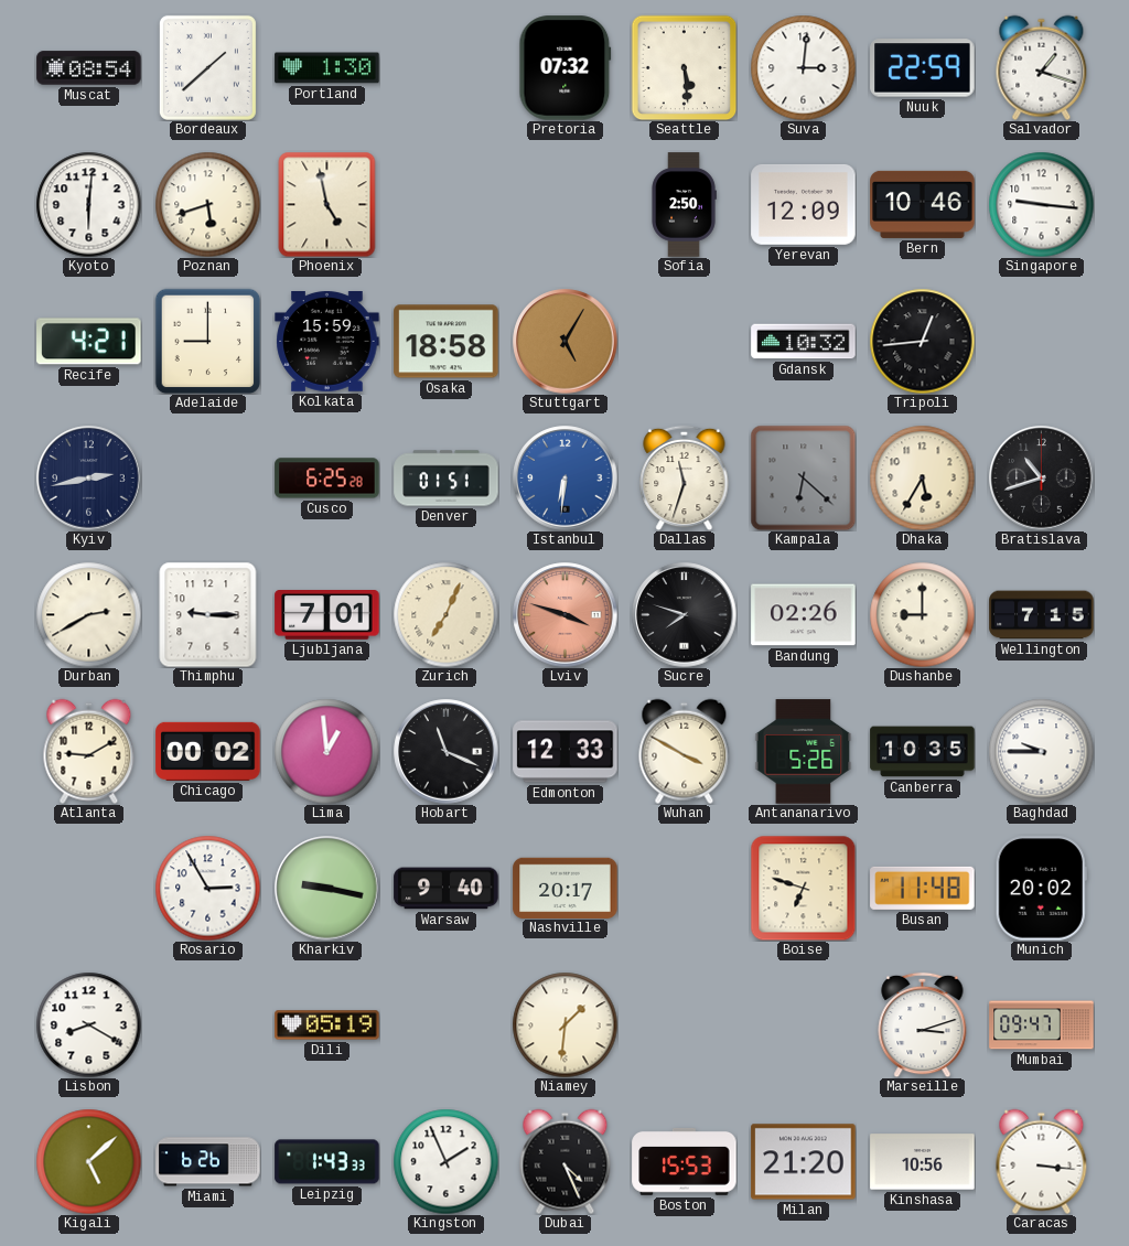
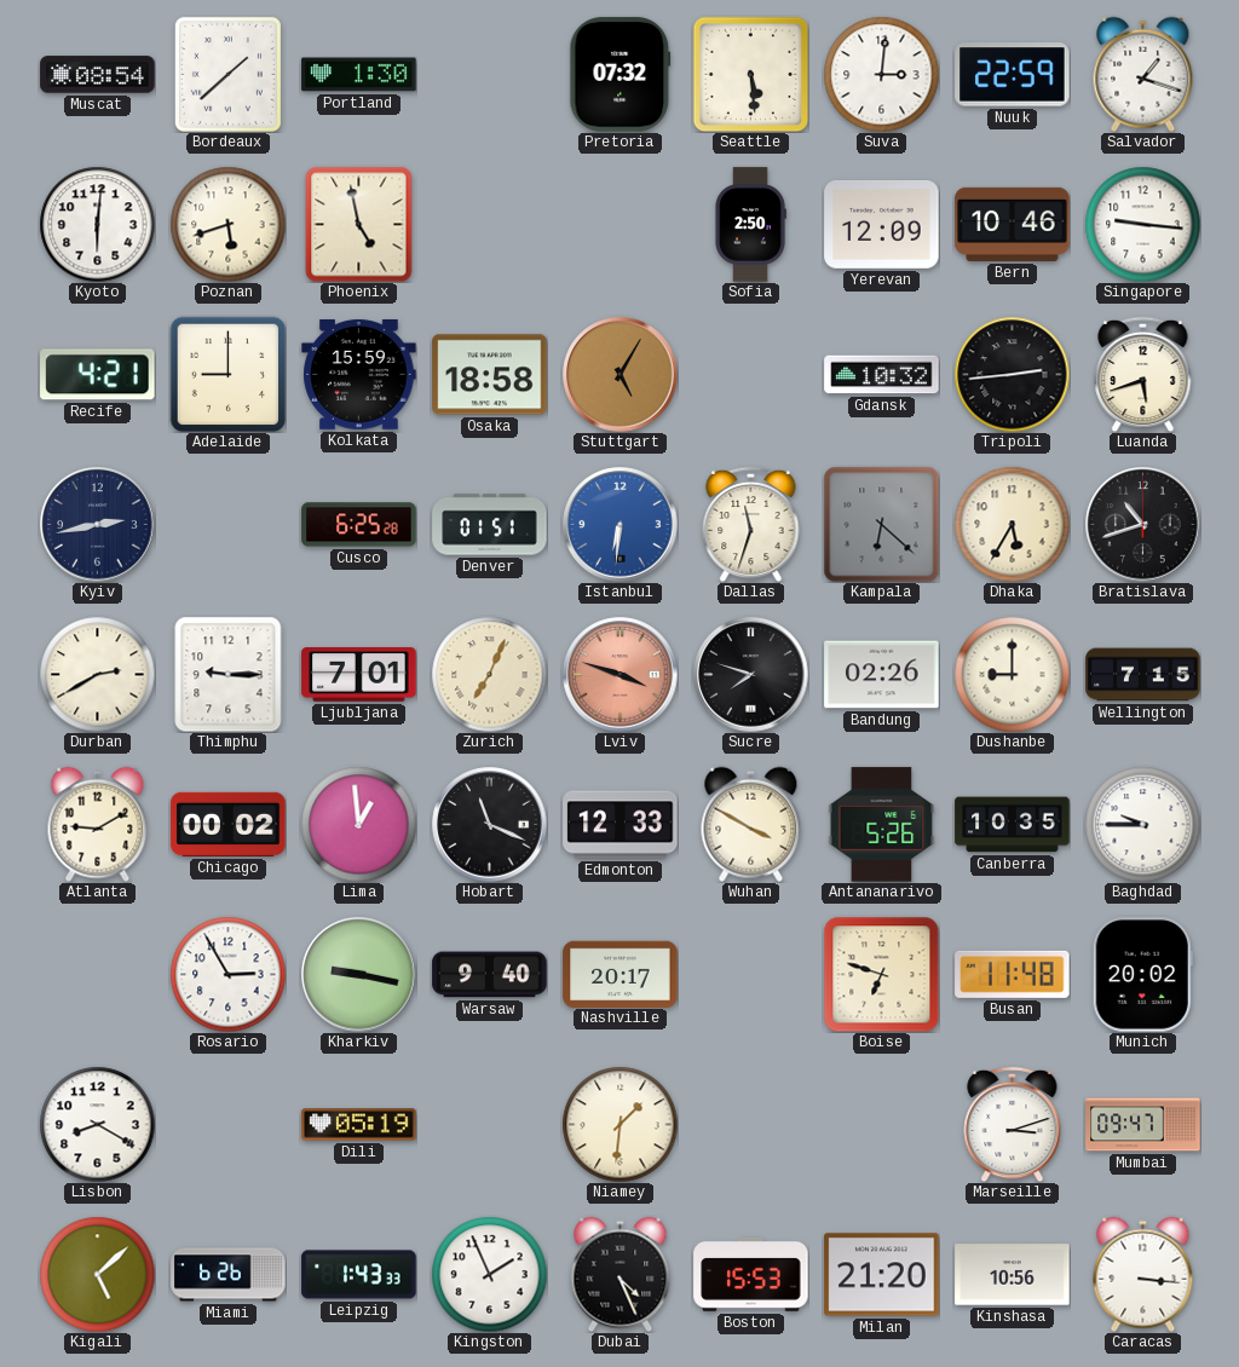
Tripoli: 12:44 -> 2:44 (1012, 374)
Luanda: none -> 5:42 (1143, 374)
